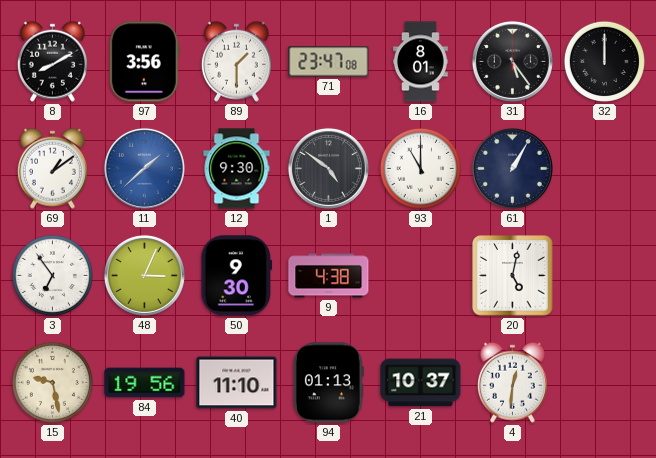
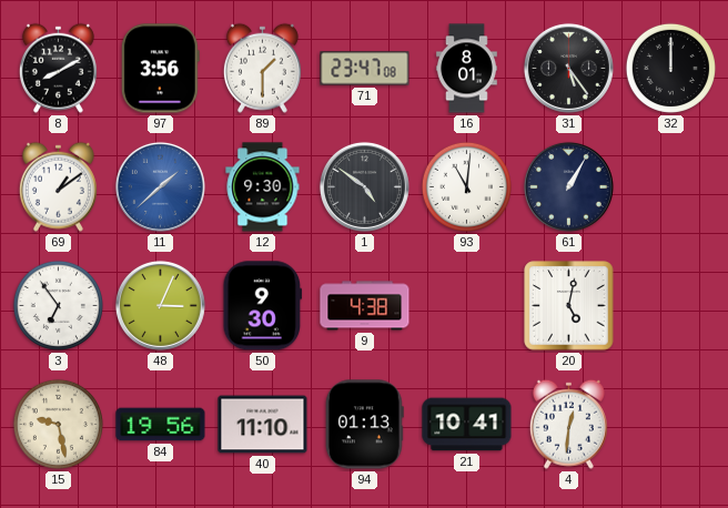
93: 11:00 -> 11:01 (466, 186)
21: 10:37 -> 10:41 (467, 425)
